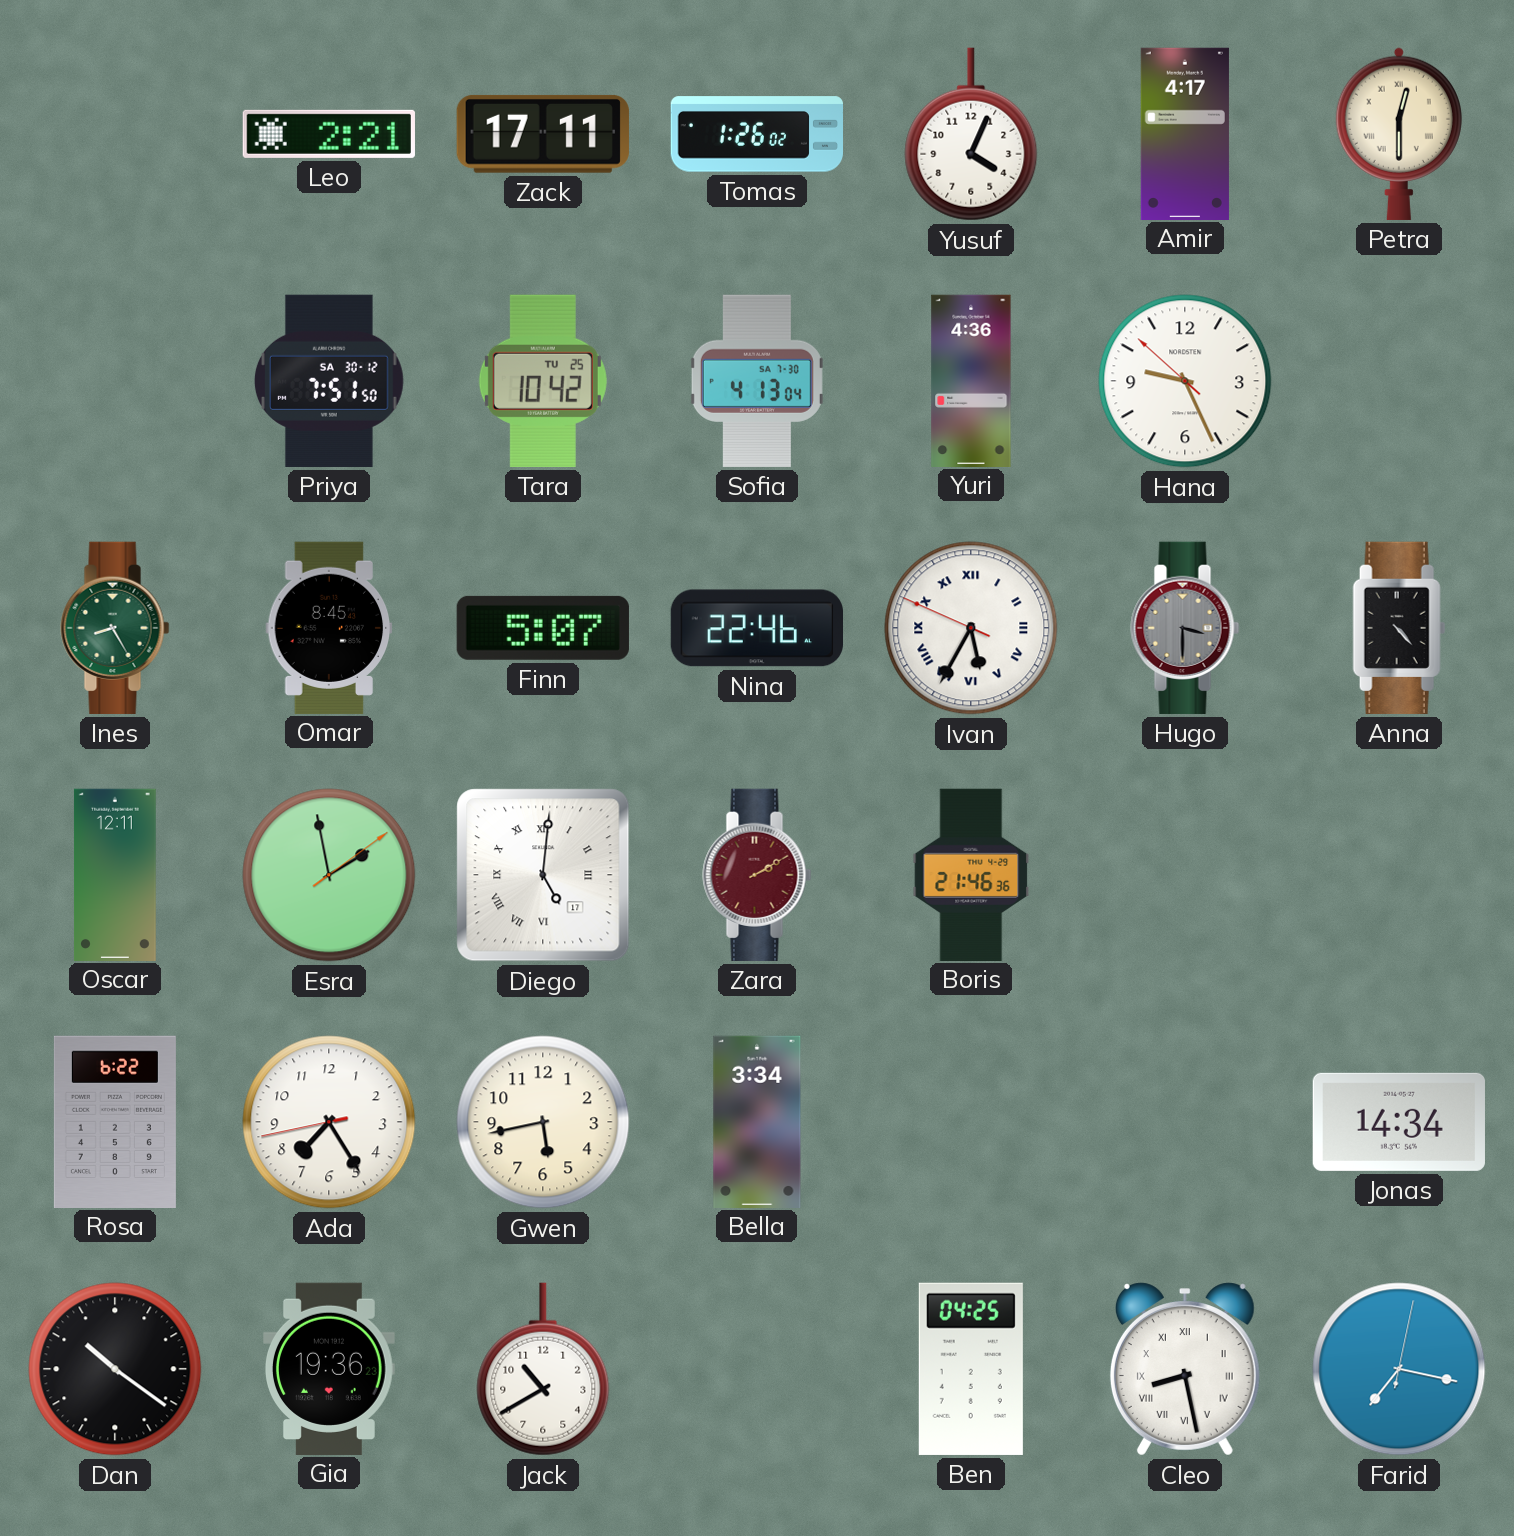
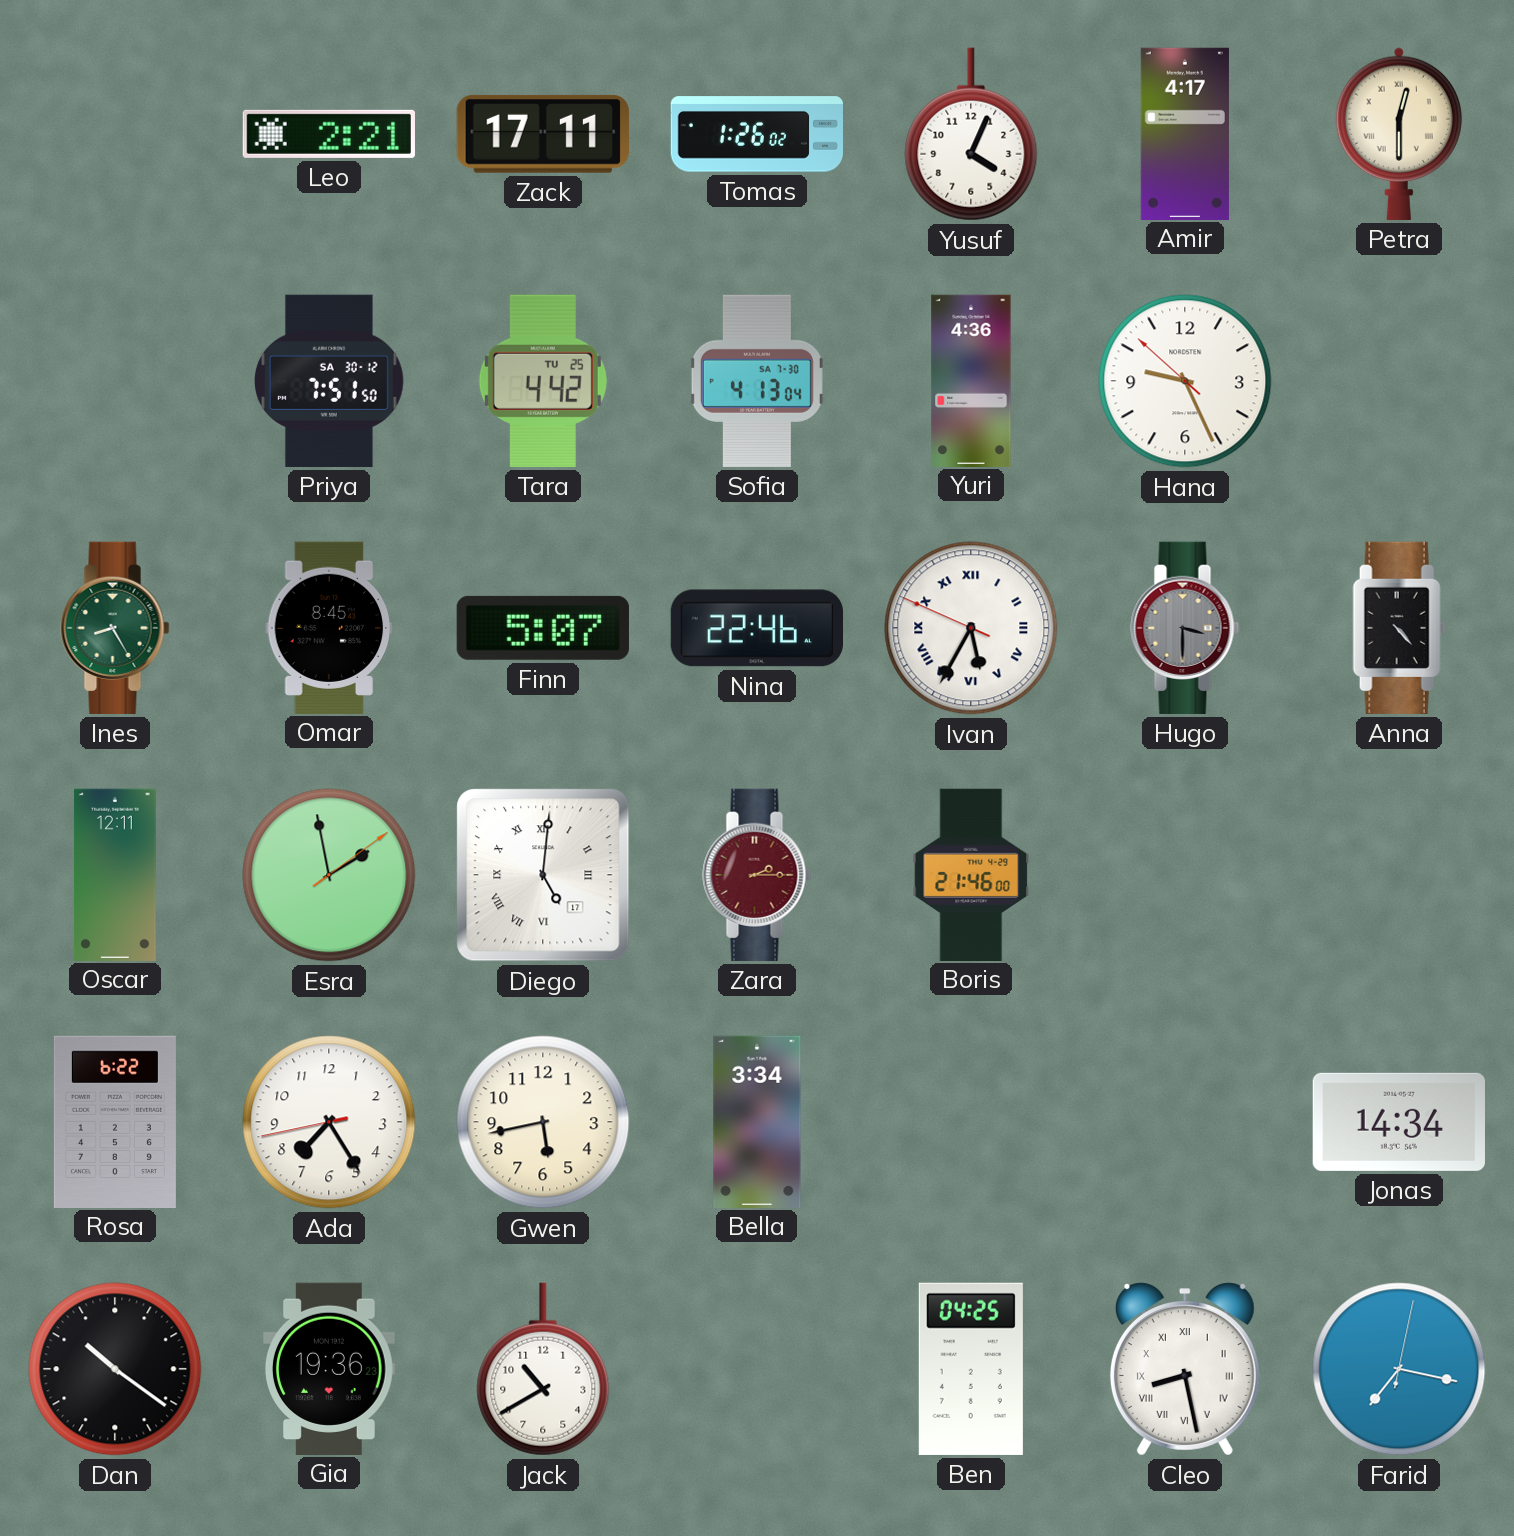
Tara: 10:42 -> 4:42 (543, 381)
Zara: 2:10 -> 2:15 (757, 875)
Boris: 21:46:36 -> 21:46:00 (971, 874)
